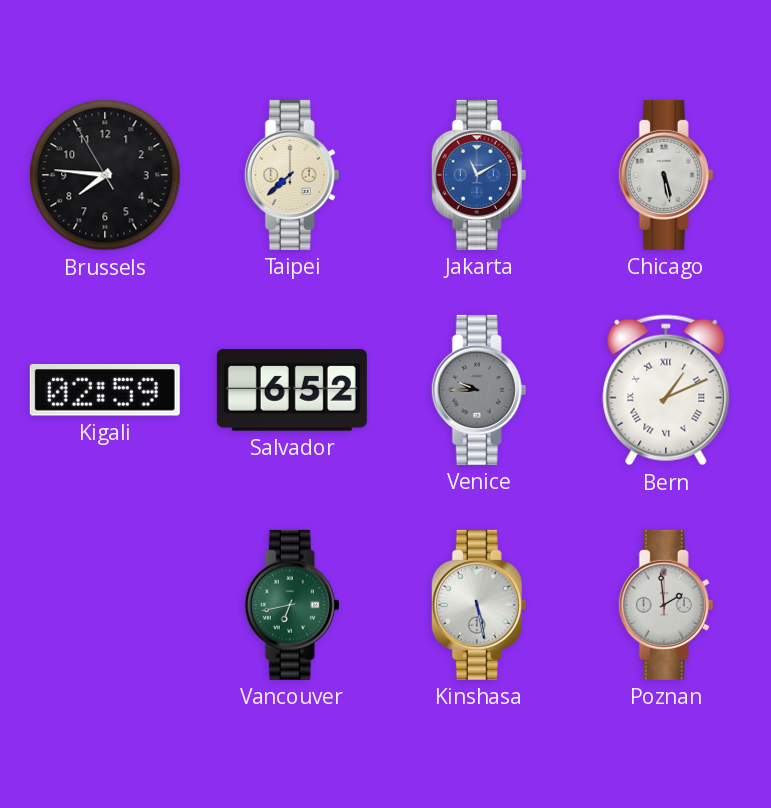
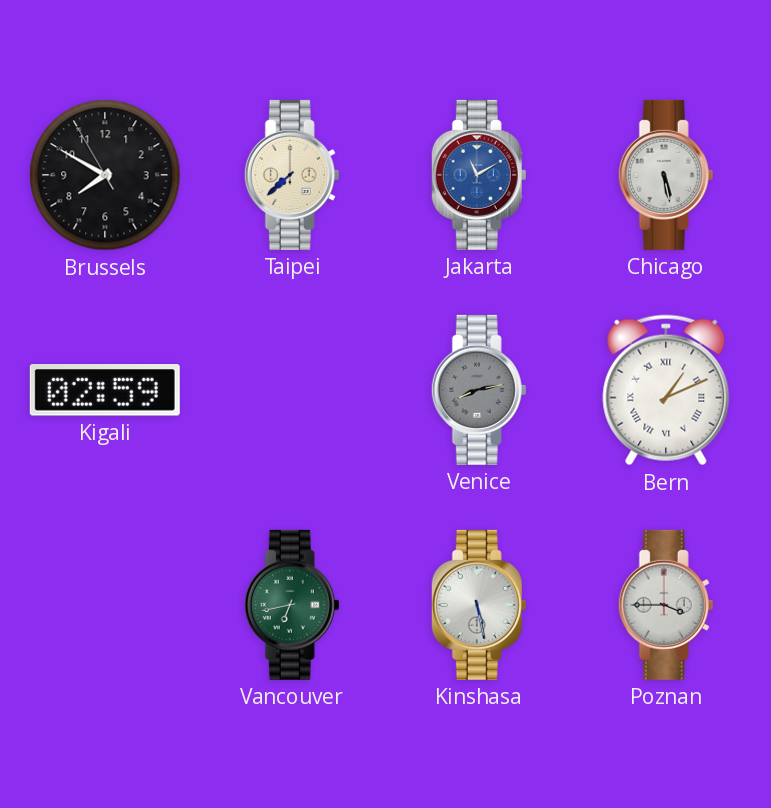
Brussels: 7:45 -> 7:49 (105, 175)
Salvador: 6:52 -> none (292, 390)
Venice: 9:45 -> 8:13 (479, 390)
Poznan: 1:59 -> 3:45 (666, 605)
